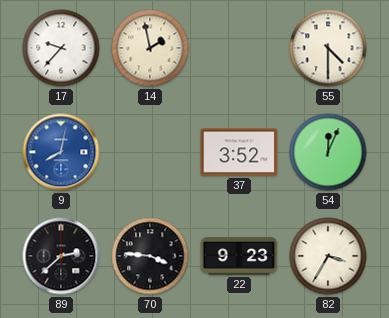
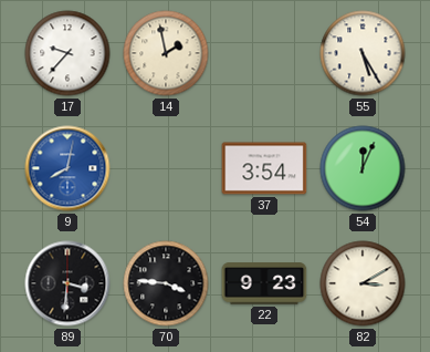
55: 4:30 -> 5:25 (363, 53)
37: 3:52 -> 3:54 (264, 168)
89: 2:38 -> 3:31 (67, 283)
82: 3:35 -> 3:10 (363, 283)
